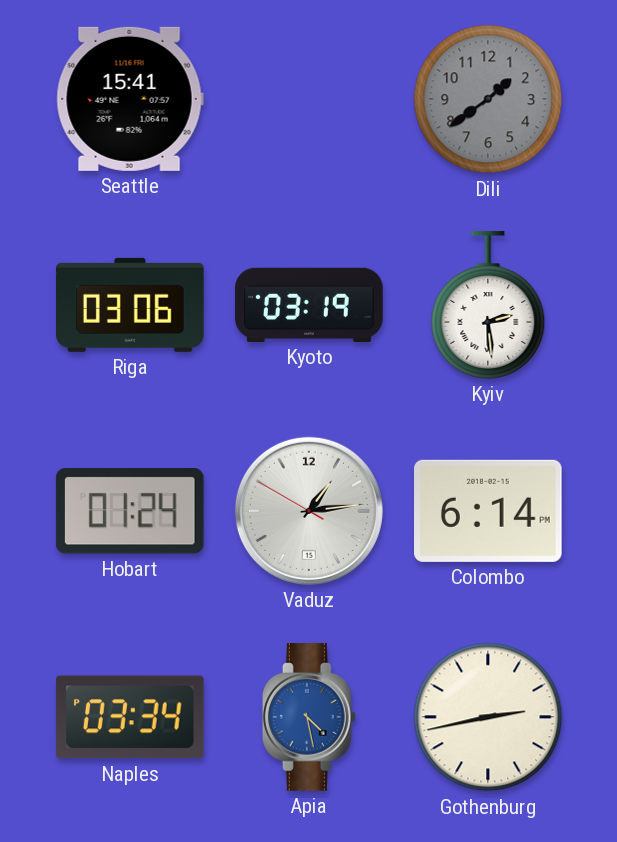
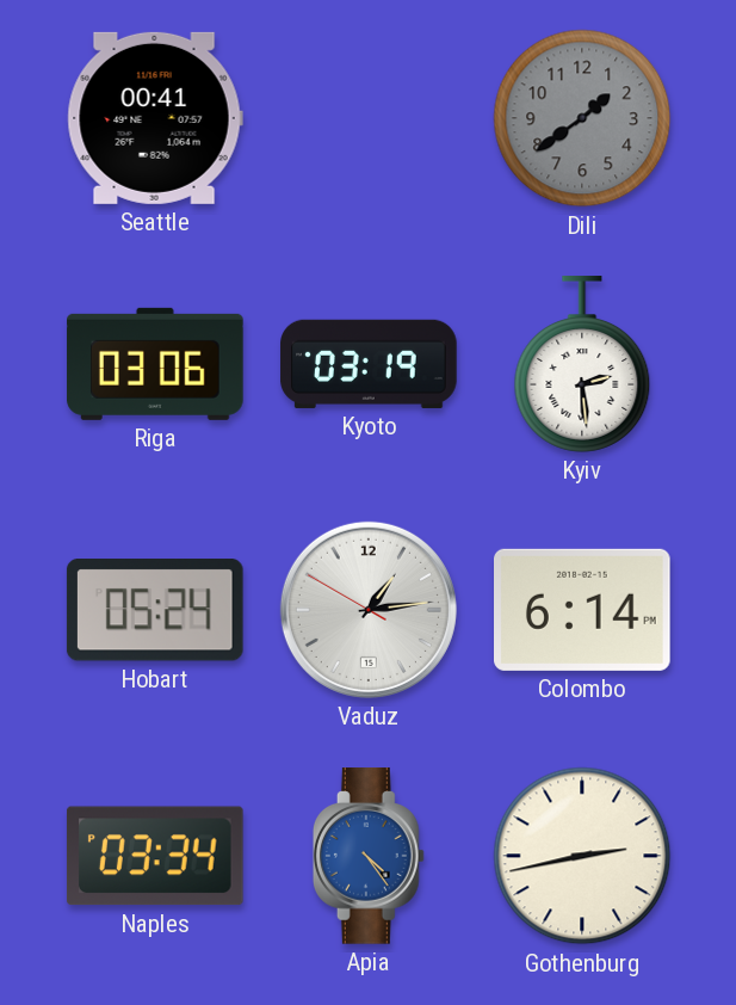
Seattle: 15:41 -> 00:41 (155, 118)
Hobart: 01:24 -> 05:24 (155, 610)
Apia: 4:28 -> 4:24 (369, 856)
